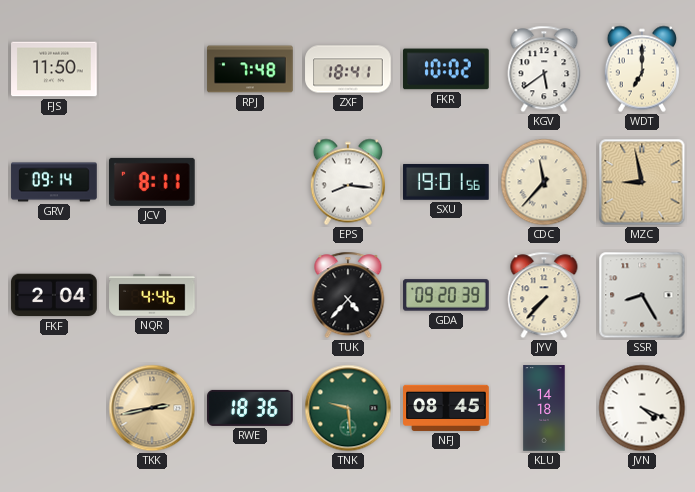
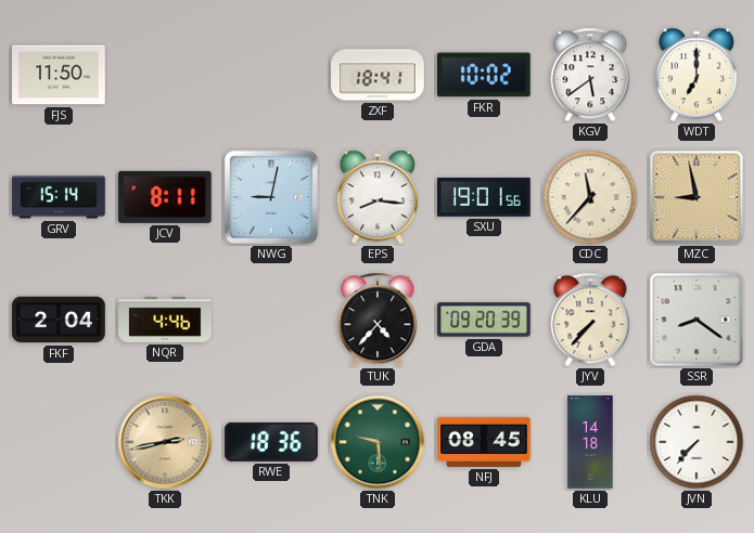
RPJ: 7:48 -> none (250, 69)
GRV: 09:14 -> 15:14 (59, 197)
NWG: none -> 9:02 (271, 197)
SSR: 8:25 -> 8:21 (697, 320)
JVN: 4:19 -> 7:37 (697, 442)
